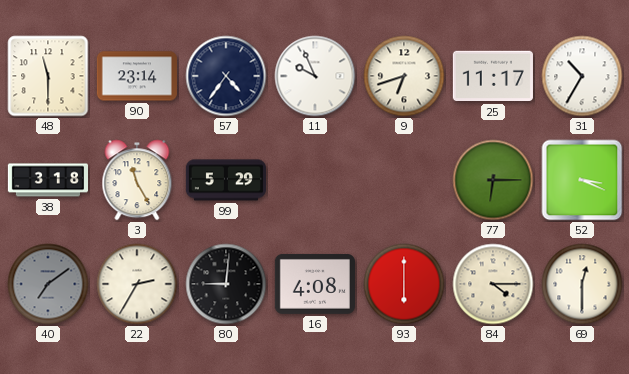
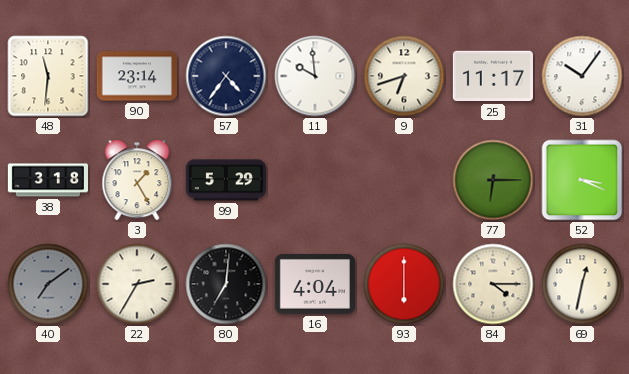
48: 11:30 -> 11:31 (48, 76)
11: 9:56 -> 9:59 (315, 76)
31: 10:35 -> 10:06 (582, 76)
3: 11:25 -> 1:25 (137, 180)
80: 9:01 -> 7:01 (226, 284)
16: 4:08 -> 4:04 (315, 284)
69: 12:30 -> 12:32 (582, 284)
